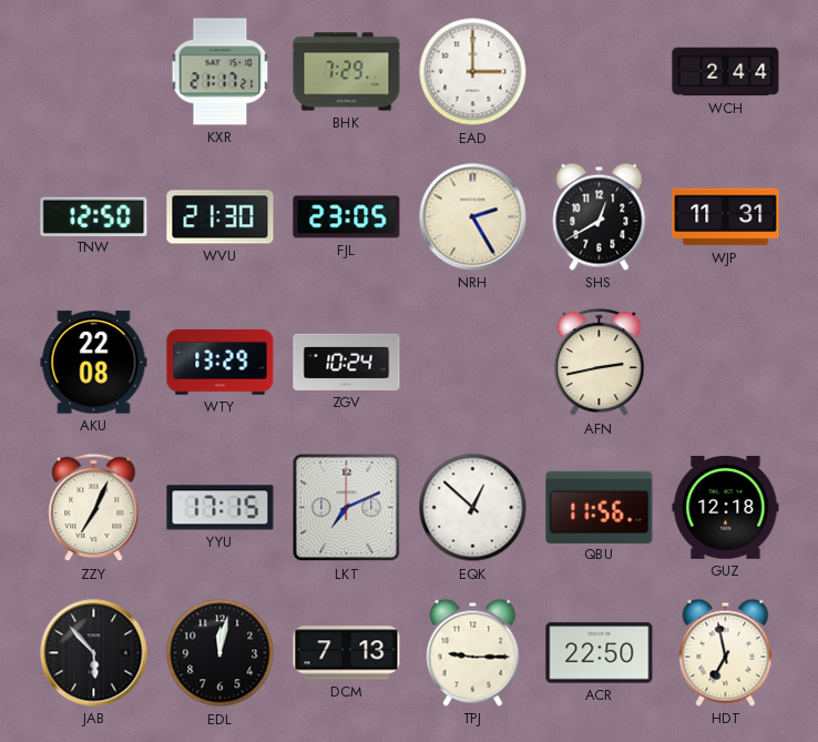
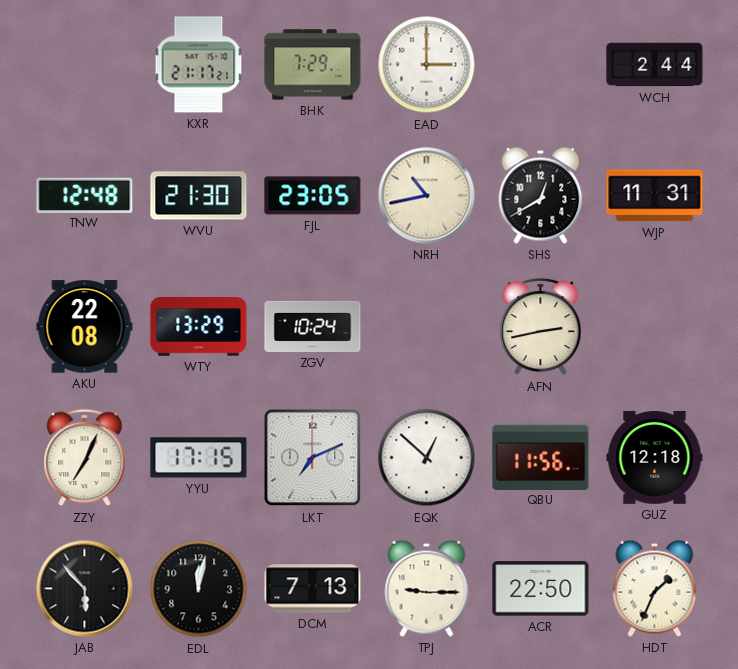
TNW: 12:50 -> 12:48 (85, 195)
NRH: 2:25 -> 10:43 (427, 196)
HDT: 6:58 -> 1:34 (655, 588)
